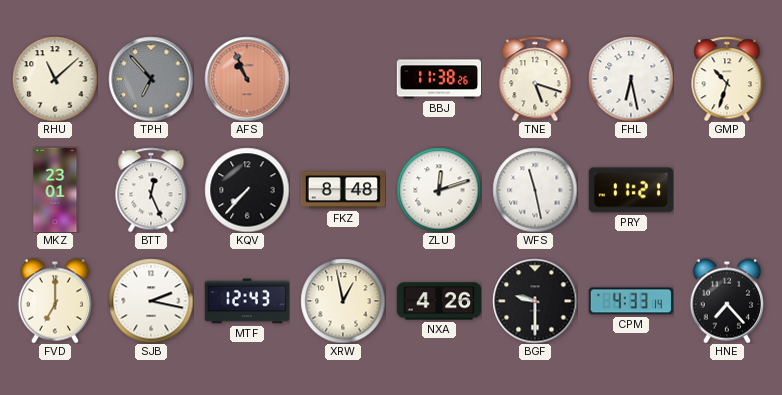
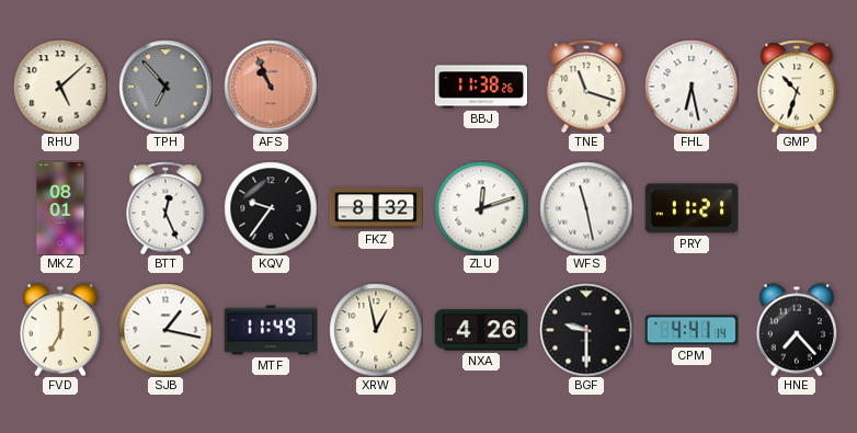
RHU: 11:08 -> 5:08 (60, 87)
TNE: 5:18 -> 11:18 (586, 87)
MKZ: 23:01 -> 08:01 (60, 208)
KQV: 7:37 -> 9:36 (271, 208)
FKZ: 8:48 -> 8:32 (376, 208)
SJB: 2:17 -> 1:17 (165, 330)
MTF: 12:43 -> 11:49 (271, 330)
CPM: 4:33 -> 4:41 (690, 330)
